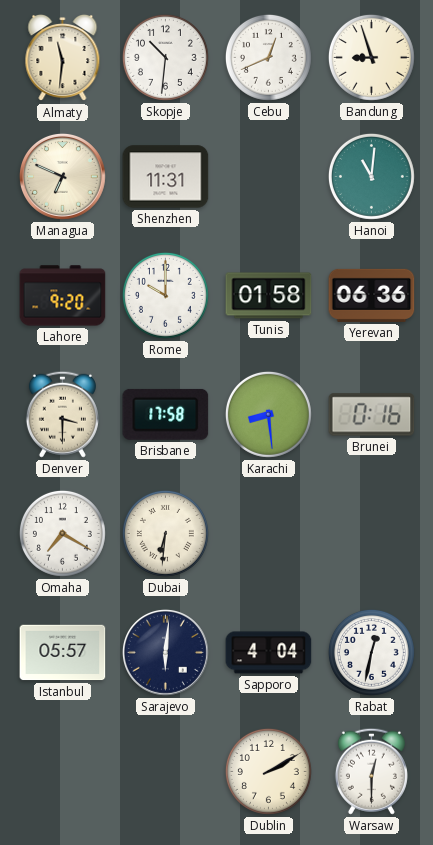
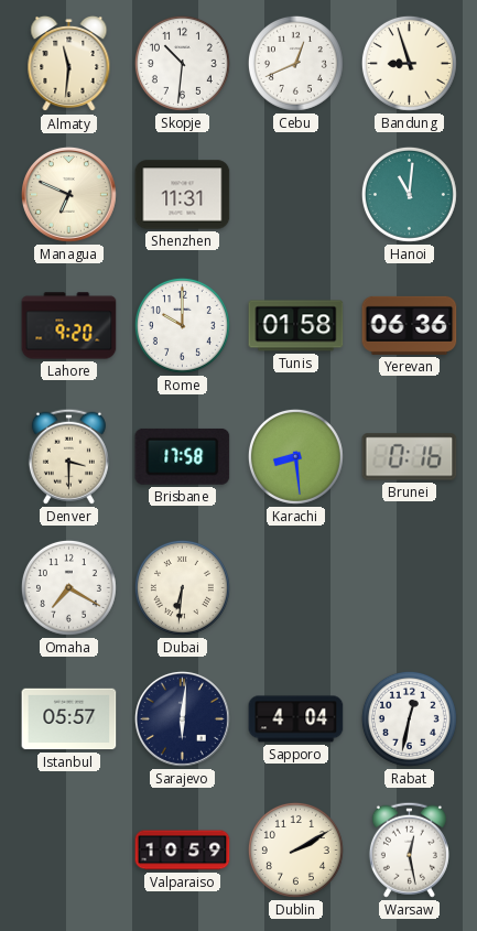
Valparaiso: none -> 10:59 (183, 851)
Warsaw: 12:30 -> 12:28 (409, 849)
